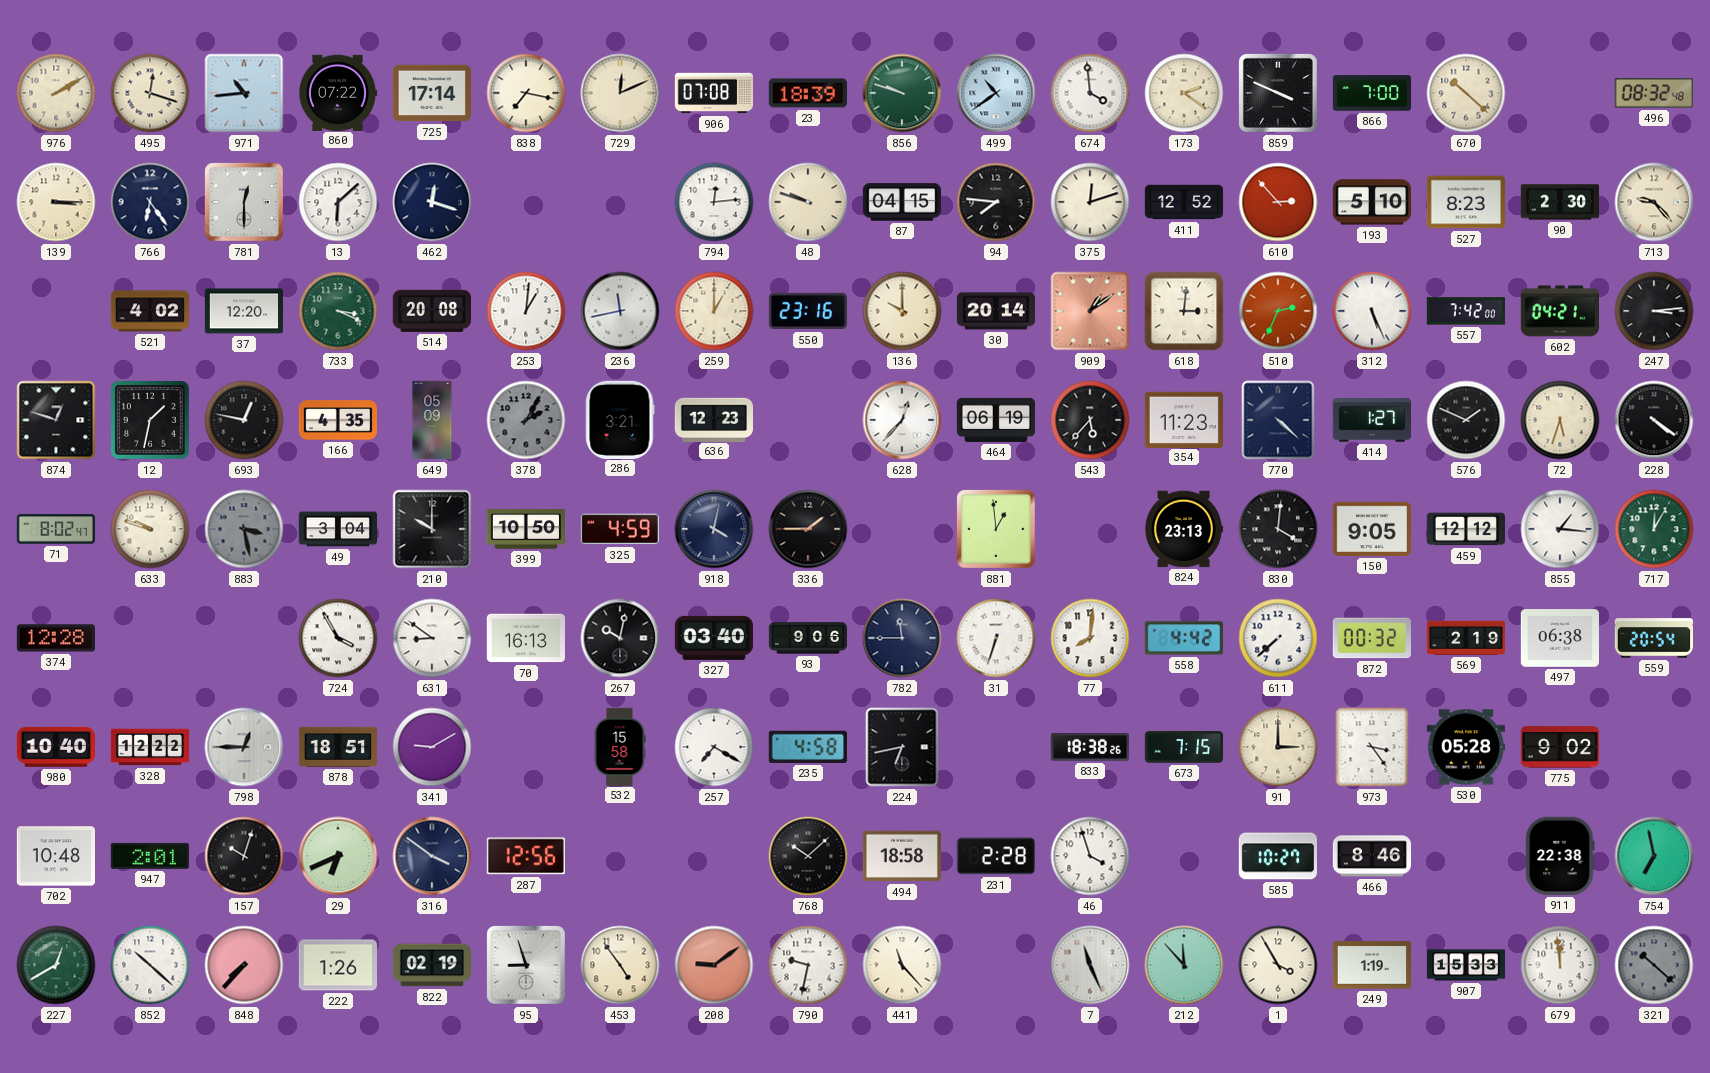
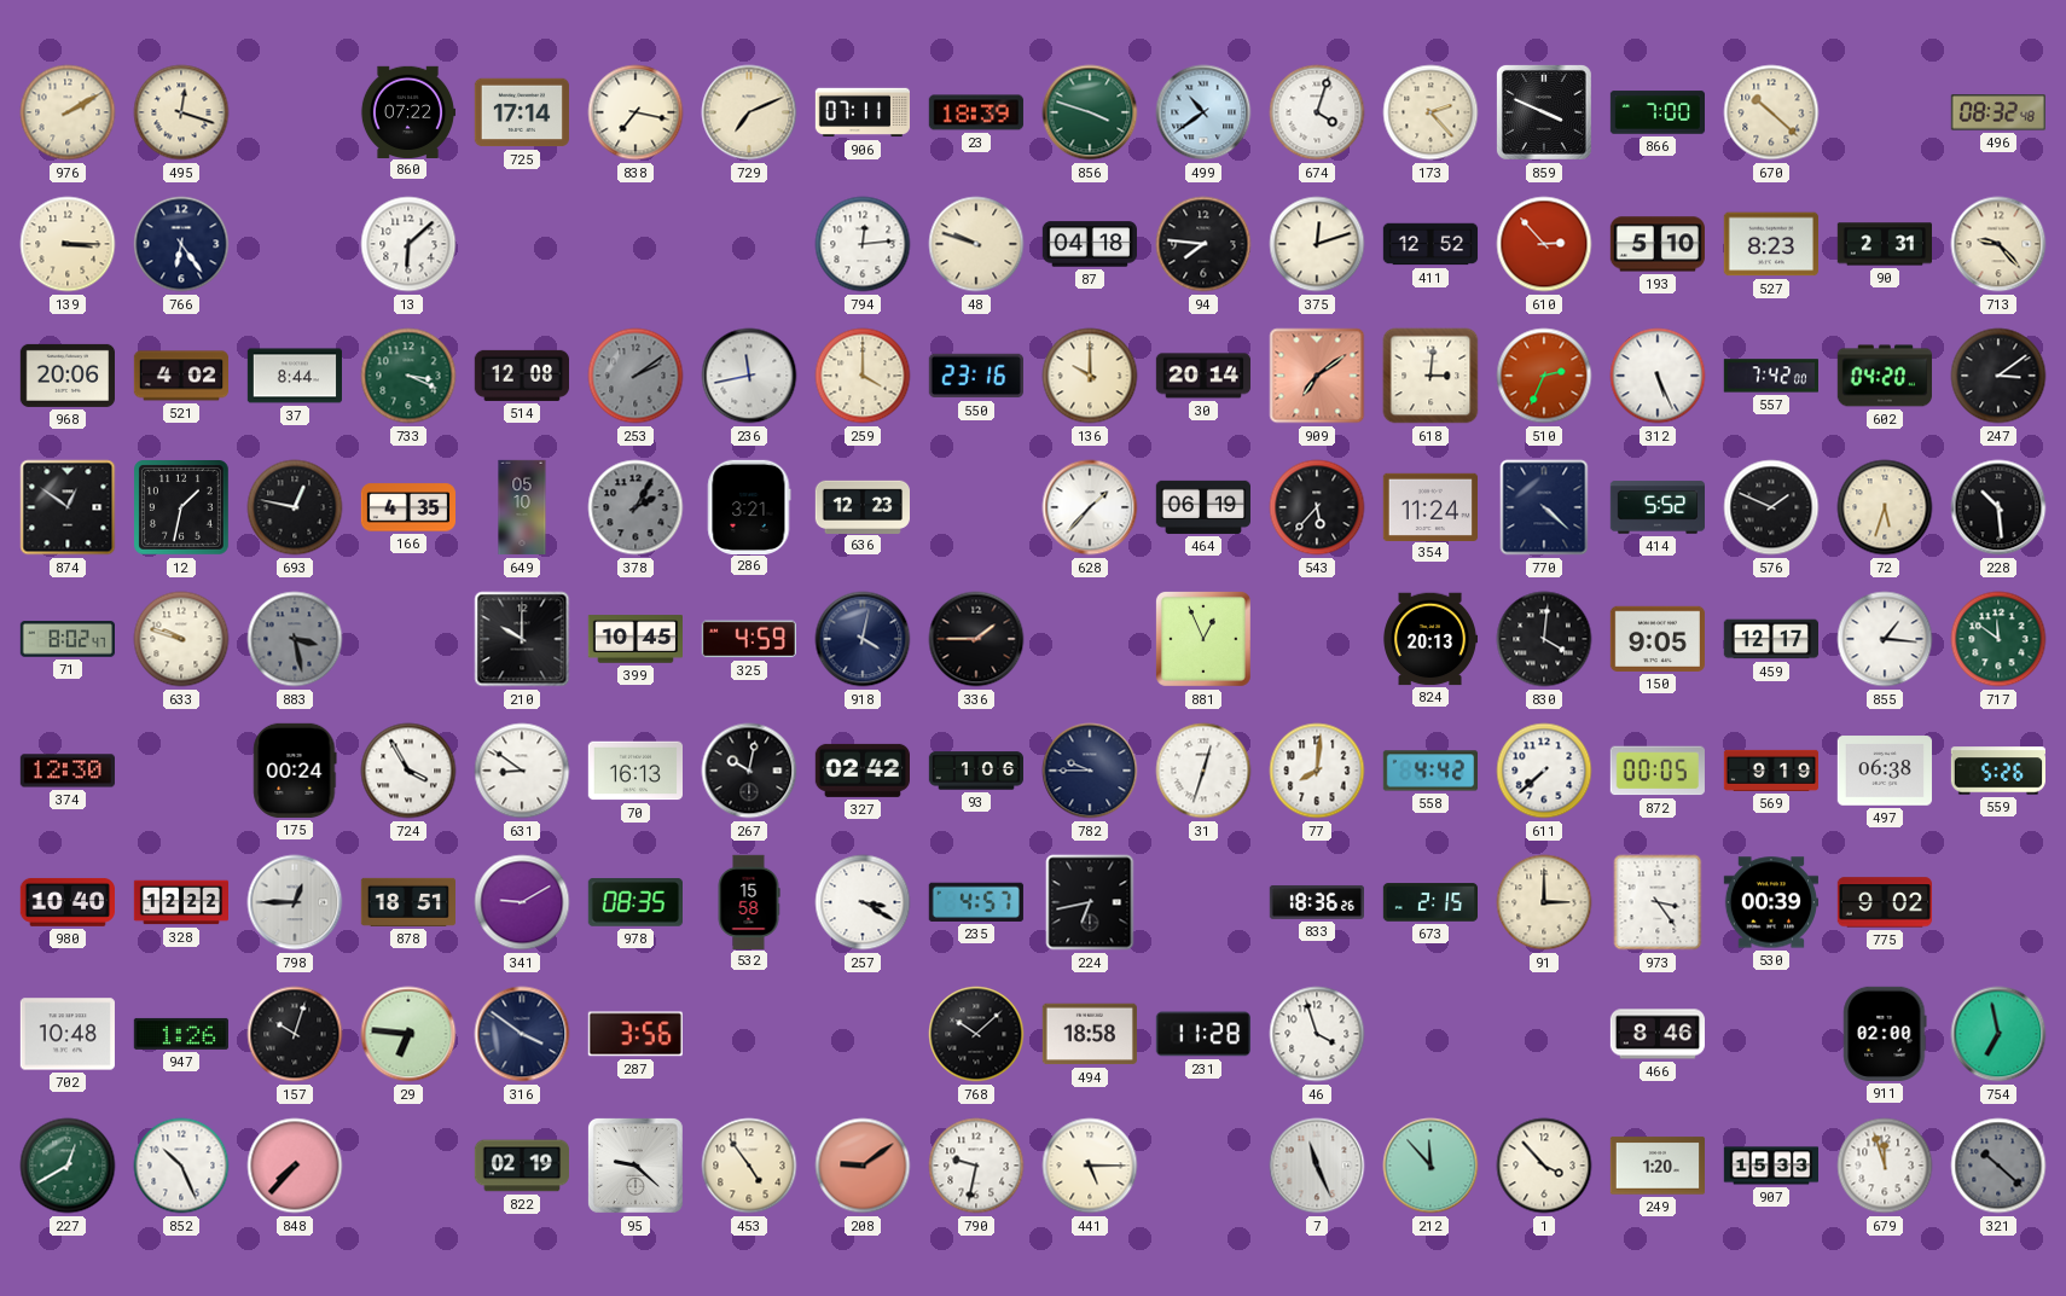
971: 10:44 -> none (244, 93)
729: 12:11 -> 7:11 (749, 112)
906: 07:08 -> 07:11 (861, 112)
856: 9:48 -> 3:48 (1090, 112)
674: 3:59 -> 4:03 (1317, 112)
173: 2:21 -> 2:23 (1430, 112)
781: 12:30 -> none (244, 202)
462: 12:18 -> none (432, 202)
87: 04:15 -> 04:18 (1089, 244)
90: 2:30 -> 2:31 (1884, 244)
968: none -> 20:06 (66, 376)
37: 12:20 -> 8:44 (294, 376)
514: 20:08 -> 12:08 (521, 376)
253: 1:01 -> 2:09 (636, 376)
253 dial: white -> grey (636, 376)
259: 1:00 -> 4:00 (863, 376)
909: 1:09 -> 7:09 (1317, 376)
602: 04:21 -> 04:20 (1884, 376)
247: 3:14 -> 3:09 (1998, 376)
874: 12:48 -> 12:51 (68, 507)
649: 05:09 -> 05:10 (522, 507)
628: 12:37 -> 1:37 (1090, 507)
354: 11:23 -> 11:24 (1429, 506)
414: 1:27 -> 5:52 (1656, 507)
228: 4:21 -> 10:29 (1998, 507)
49: 3:04 -> none (337, 529)
399: 10:50 -> 10:45 (634, 639)
881: 12:59 -> 12:56 (1203, 639)
824: 23:13 -> 20:13 (1430, 639)
459: 12:12 -> 12:17 (1770, 639)
717: 12:05 -> 11:51 (1998, 639)
374: 12:28 -> 12:30 (66, 771)
175: none -> 00:24 (295, 771)
327: 03:40 -> 02:42 (863, 771)
93: 9:06 -> 1:06 (976, 771)
782: 11:45 -> 9:45 (1090, 771)
31: 6:33 -> 12:33 (1203, 771)
872: 00:32 -> 00:05 (1658, 771)
569: 2:19 -> 9:19 (1770, 771)
559: 20:54 -> 5:26 (1997, 771)
978: none -> 08:35 (634, 902)
257: 7:20 -> 3:20 (863, 902)
235: 4:58 -> 4:57 (976, 902)
833: 18:38 -> 18:36 (1316, 902)
673: 7:15 -> 2:15 (1429, 902)
530: 05:28 -> 00:39 (1770, 902)
947: 2:01 -> 1:26 (181, 1034)
29: 6:41 -> 6:46 (408, 1034)
287: 12:56 -> 3:56 (636, 1034)
231: 2:28 -> 11:28 (1203, 1034)
585: 10:27 -> none (1277, 856)
911: 22:38 -> 02:00 (1885, 1034)
852: 10:22 -> 10:26 (181, 1166)
222: 1:26 -> none (337, 965)
95: 8:57 -> 9:22 (636, 1166)
441: 11:23 -> 5:15 (1090, 1166)
1: 3:55 -> 3:53 (1544, 1166)
249: 1:19 -> 1:20 (1656, 1166)
679: 11:59 -> 11:57 (1885, 1166)
